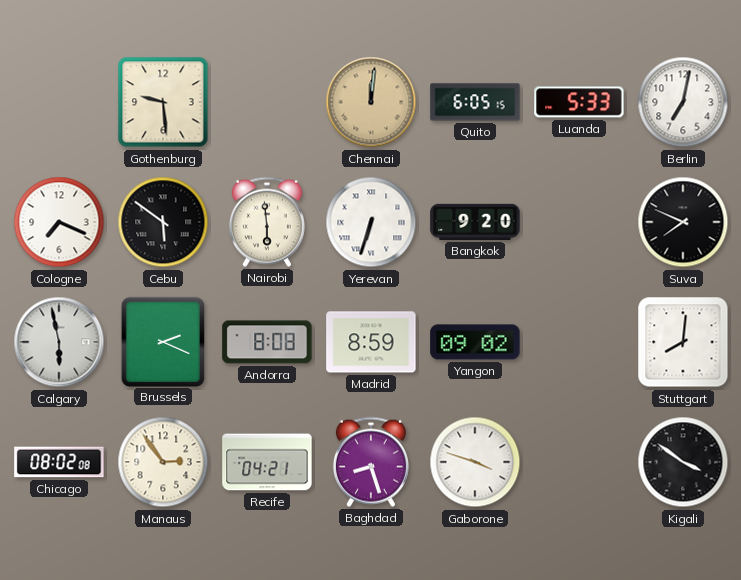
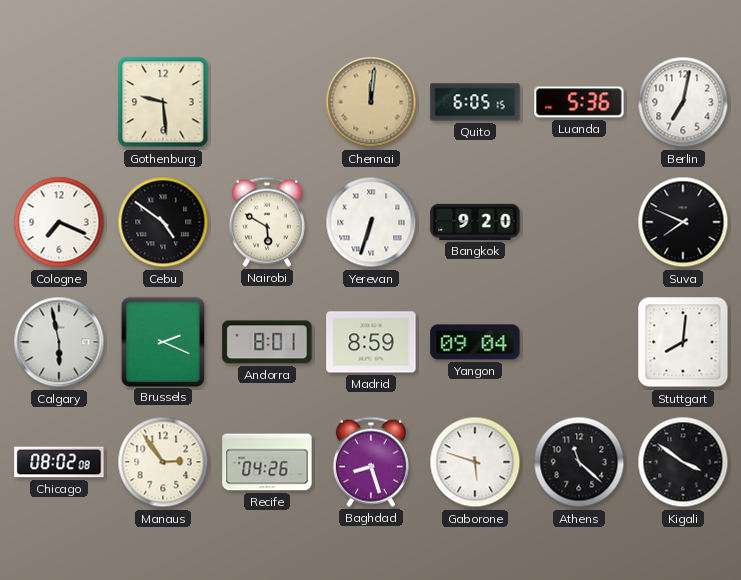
Luanda: 5:33 -> 5:36 (579, 102)
Cebu: 5:51 -> 4:51 (163, 222)
Nairobi: 5:59 -> 5:50 (267, 222)
Andorra: 8:08 -> 8:01 (267, 342)
Yangon: 09:02 -> 09:04 (475, 342)
Recife: 04:21 -> 04:26 (267, 462)
Gaborone: 3:48 -> 5:48 (475, 462)
Athens: none -> 11:22 (579, 462)
